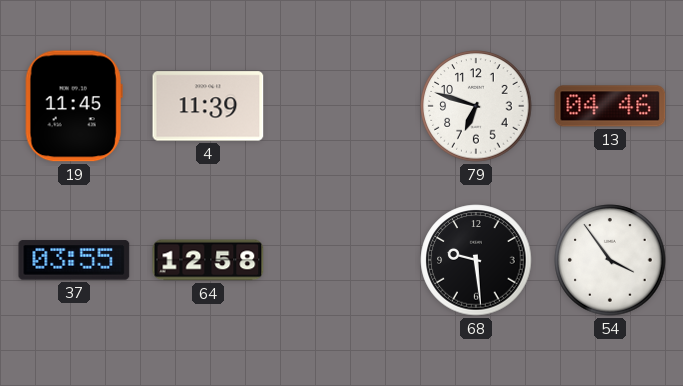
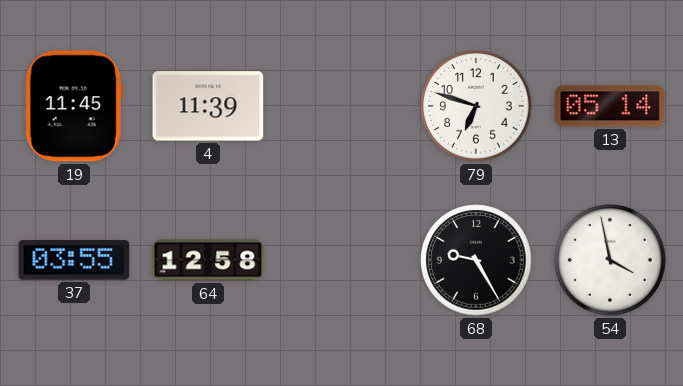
13: 04:46 -> 05:14 (610, 106)
68: 9:29 -> 9:25 (476, 260)
54: 3:54 -> 3:58 (610, 260)
